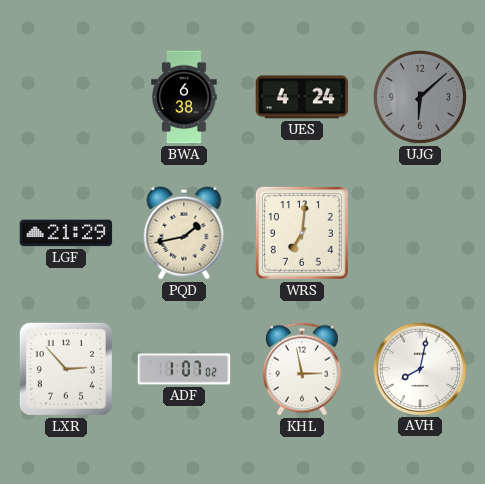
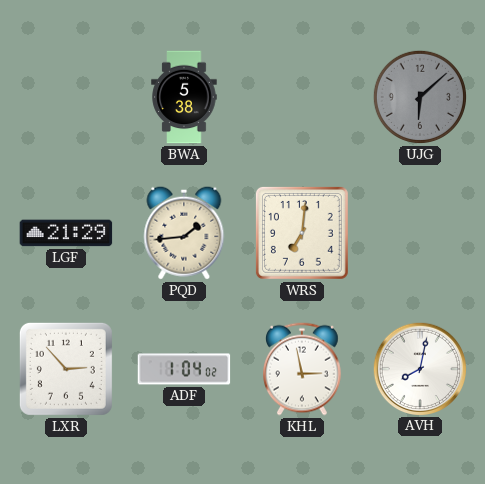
BWA: 6:38 -> 5:38 (184, 97)
UES: 4:24 -> none (302, 97)
PQD: 1:43 -> 1:44 (184, 233)
ADF: 1:07 -> 1:04 (184, 369)
